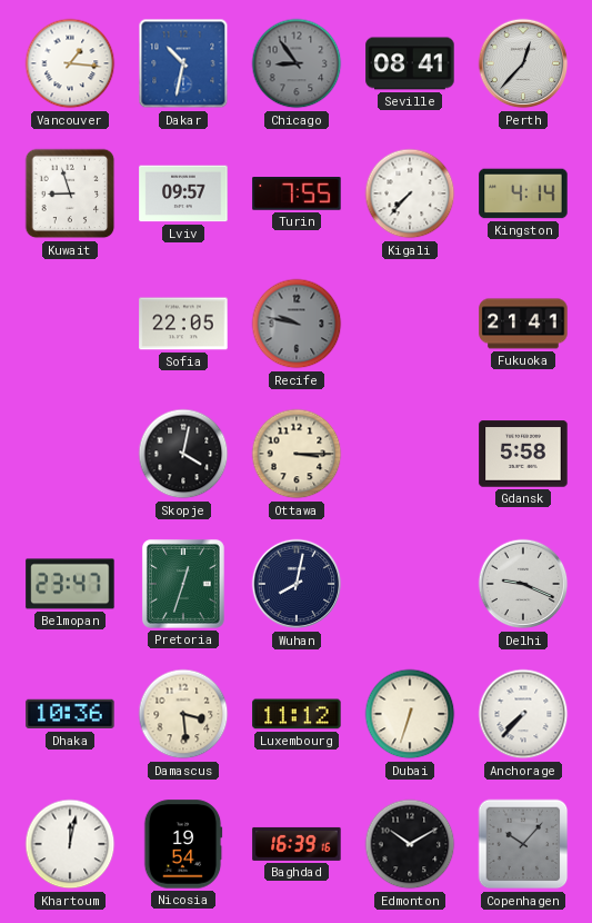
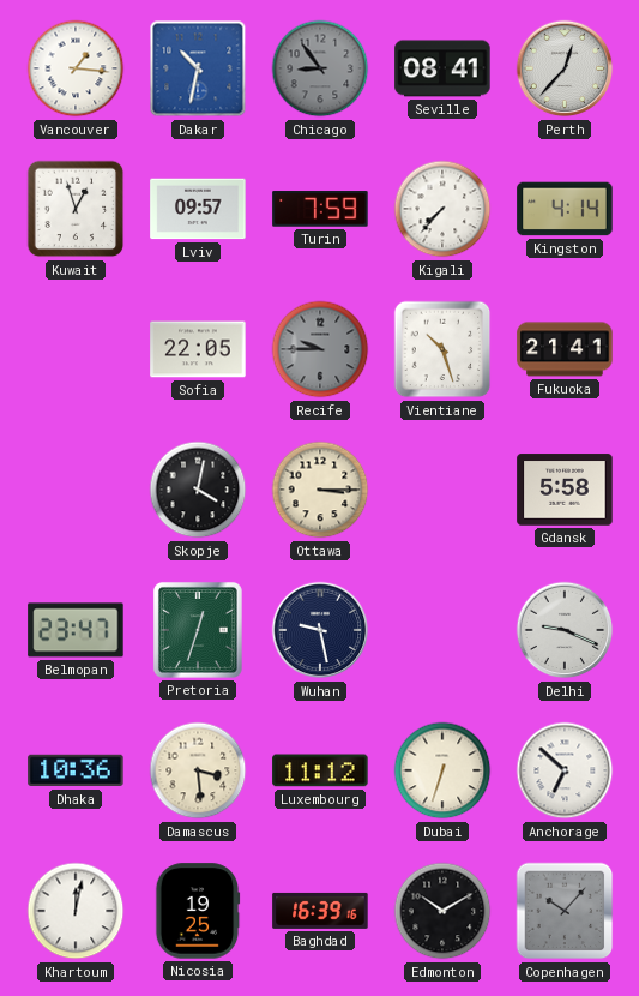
Kuwait: 8:57 -> 12:57 (76, 209)
Turin: 7:55 -> 7:59 (320, 209)
Recife: 9:47 -> 9:45 (320, 349)
Vientiane: none -> 10:27 (442, 349)
Wuhan: 8:02 -> 9:28 (320, 630)
Anchorage: 7:37 -> 6:52 (565, 770)
Nicosia: 19:54 -> 19:25 (198, 911)
